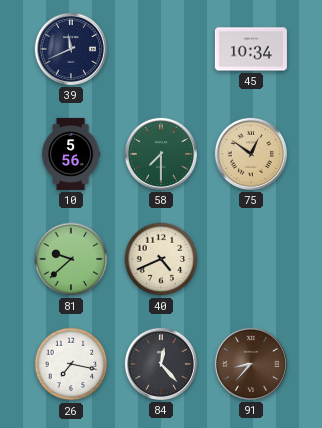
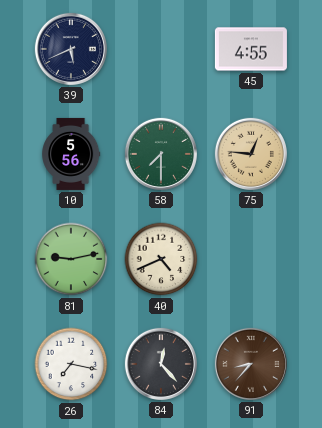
39: 11:41 -> 5:41 (71, 49)
45: 10:34 -> 4:55 (251, 49)
75: 12:51 -> 12:46 (251, 154)
81: 9:38 -> 9:13 (71, 259)
